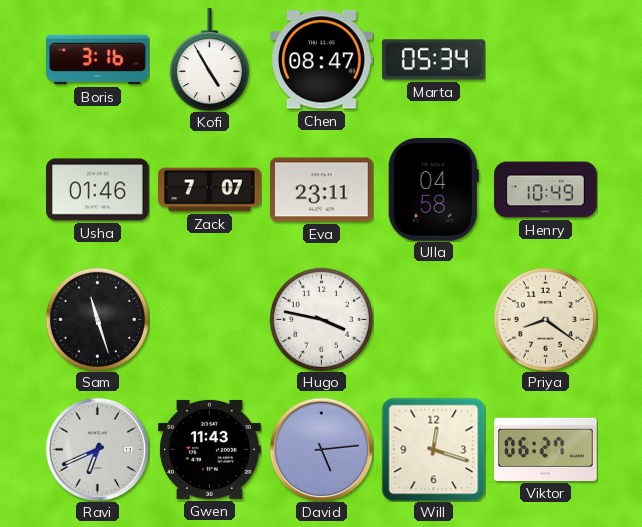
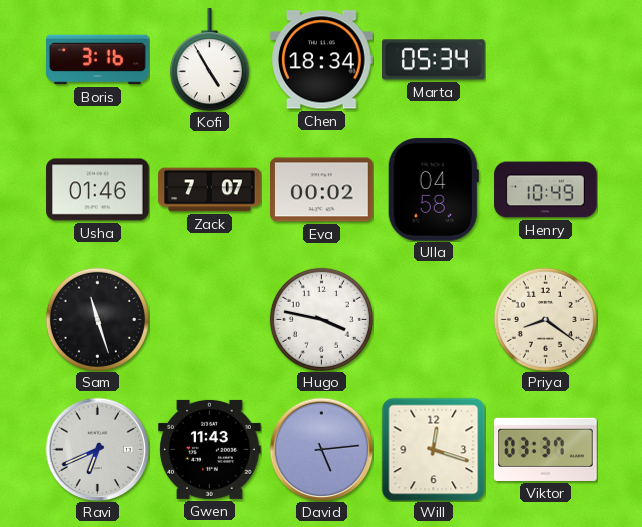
Chen: 08:47 -> 18:34 (322, 60)
Eva: 23:11 -> 00:02 (322, 190)
Viktor: 06:27 -> 03:37 (546, 449)
